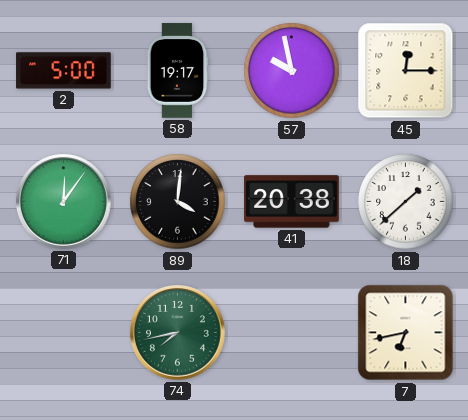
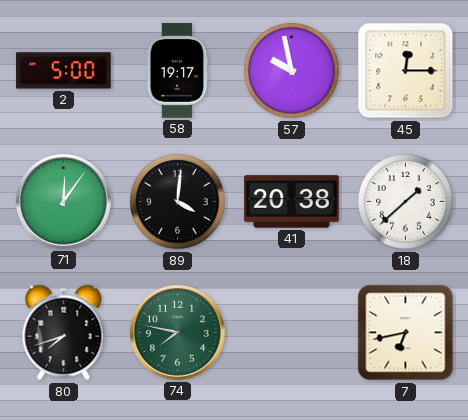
80: none -> 7:42 (64, 333)
74: 7:43 -> 7:47 (178, 333)
